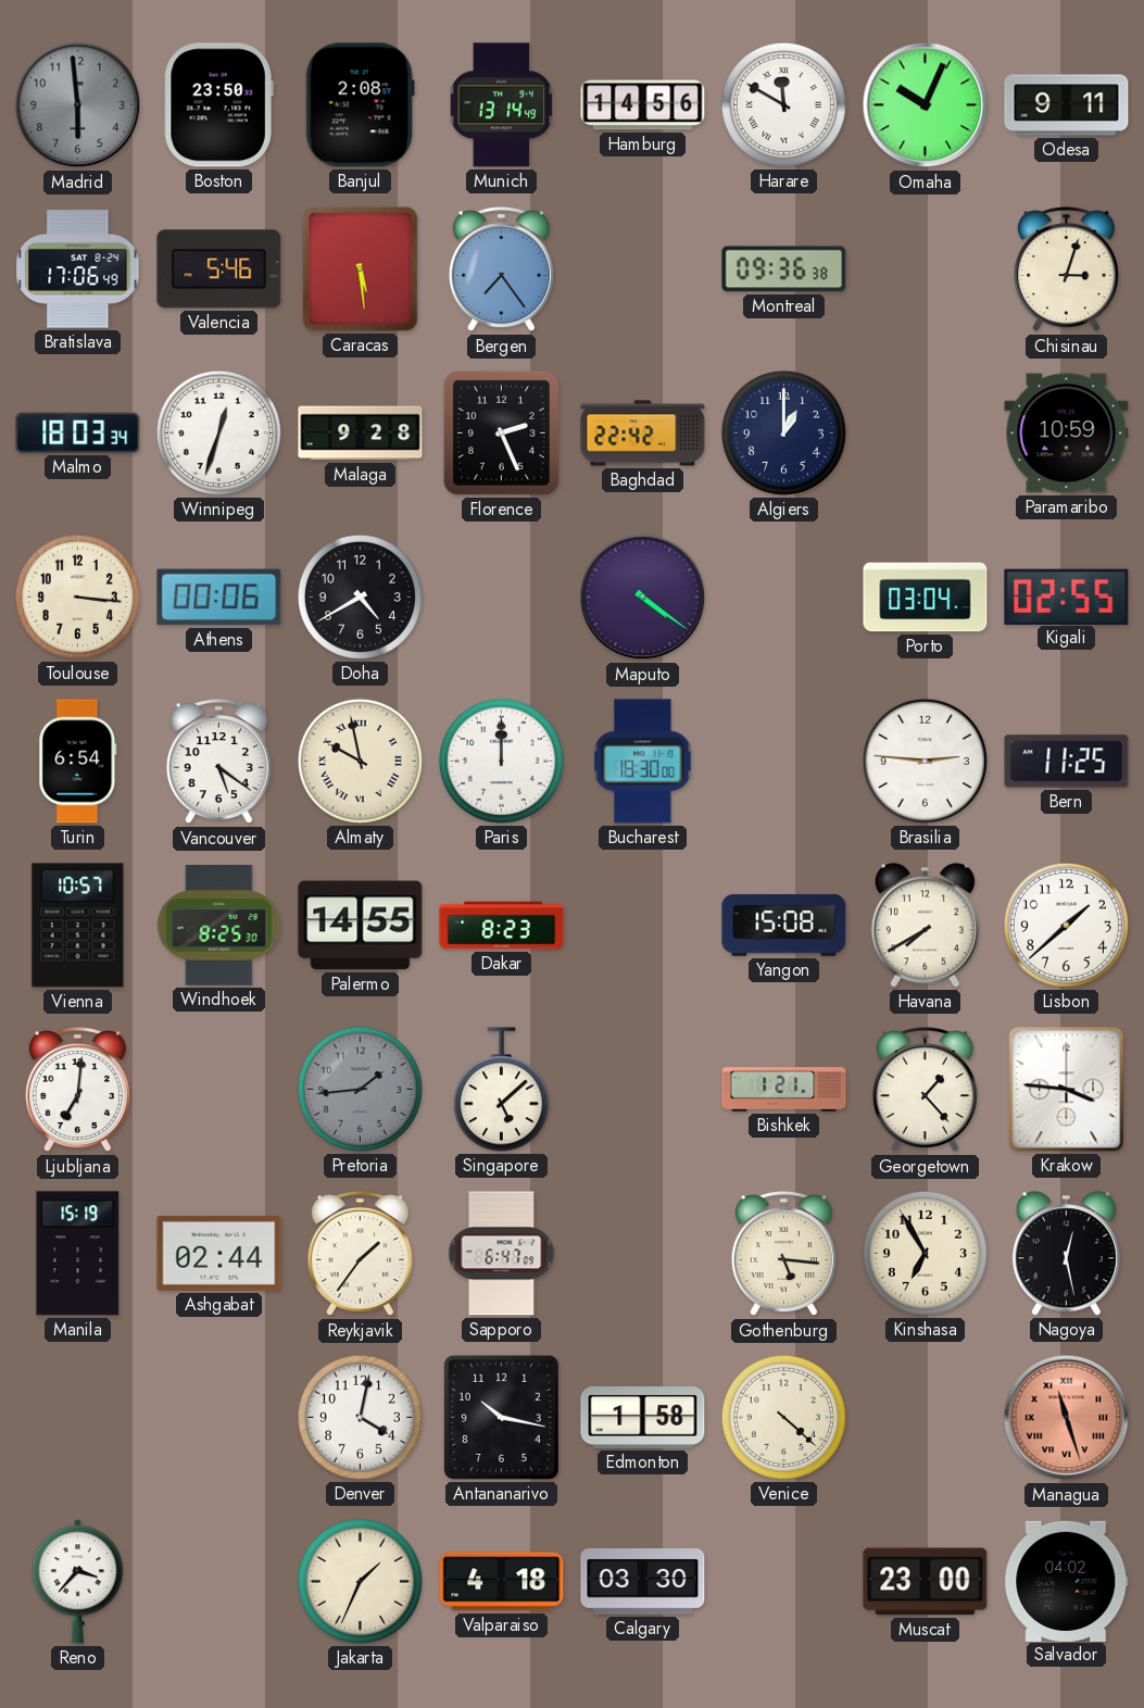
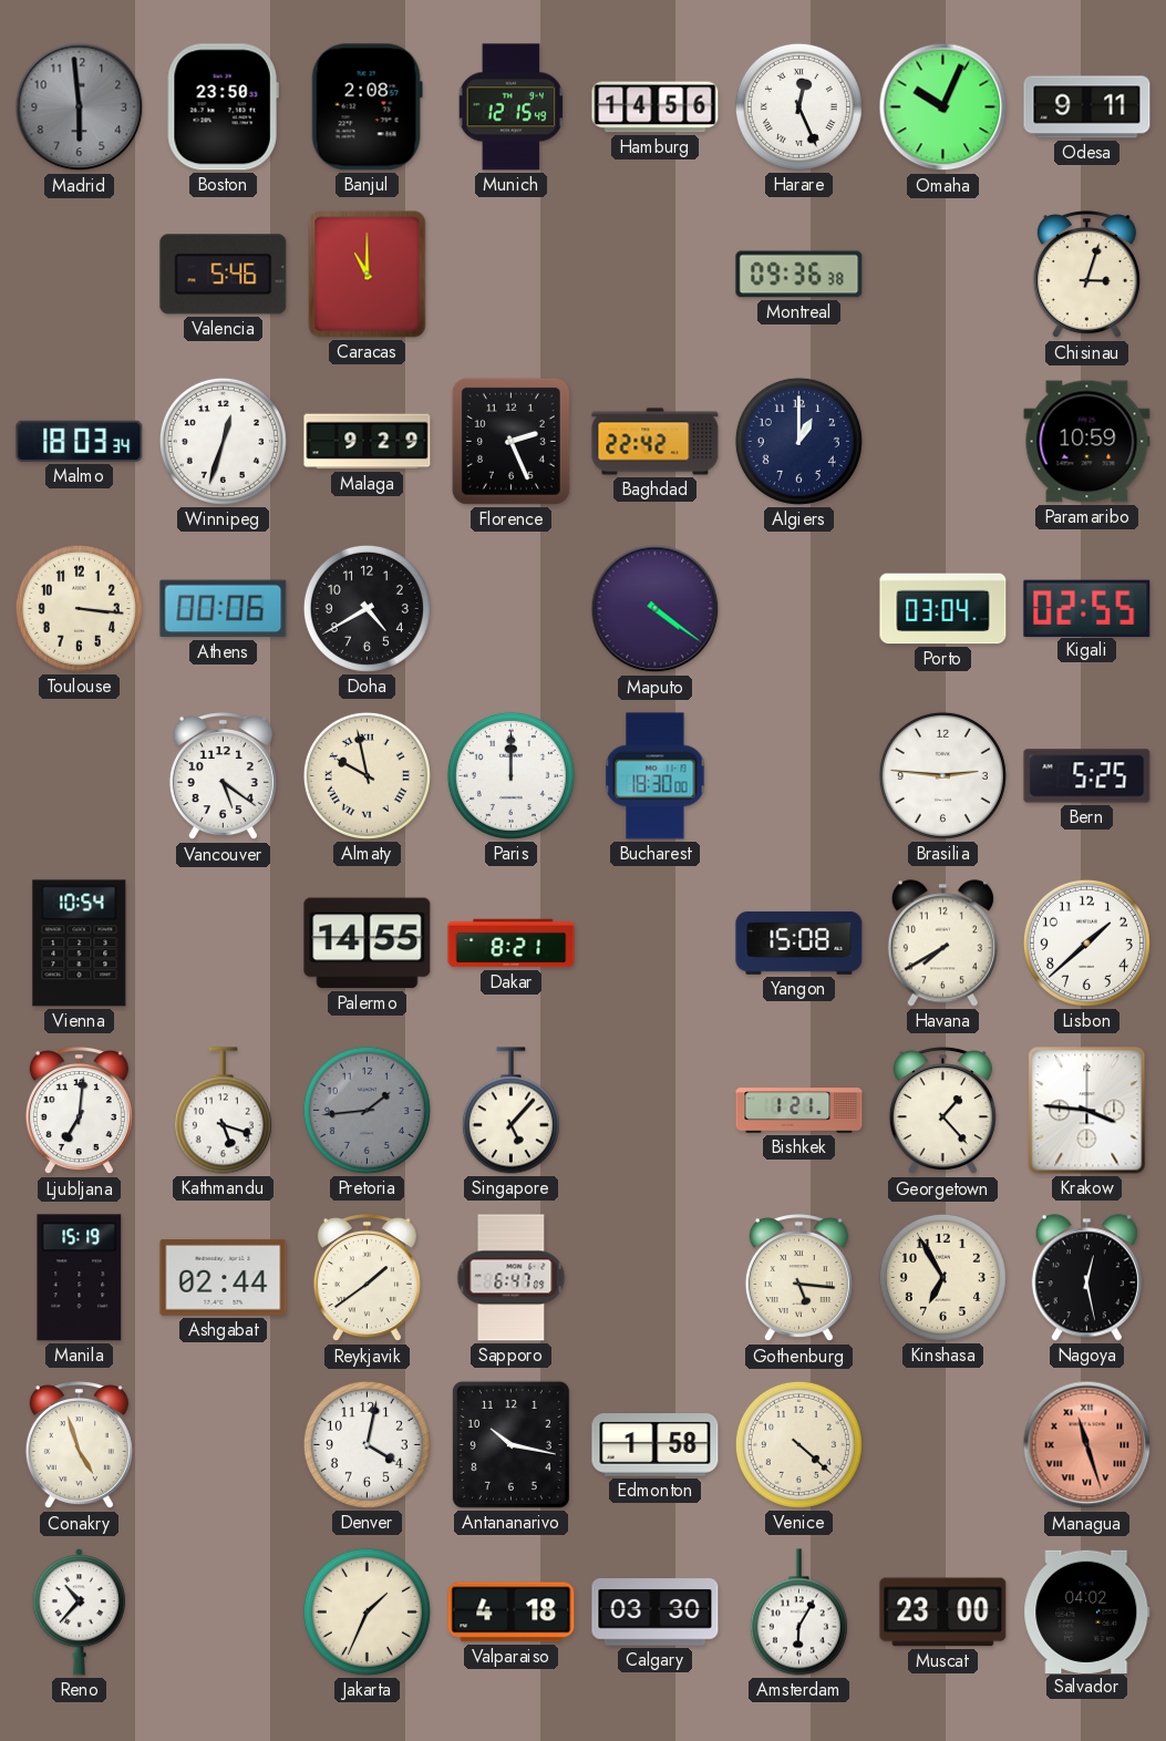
Munich: 13:14 -> 12:15 (512, 107)
Harare: 11:50 -> 12:26 (798, 106)
Bratislava: 17:06 -> none (78, 269)
Caracas: 5:29 -> 11:00 (368, 275)
Bergen: 7:24 -> none (501, 271)
Malaga: 9:28 -> 9:29 (368, 442)
Turin: 6:54 -> none (78, 762)
Bern: 11:25 -> 5:25 (1087, 776)
Vienna: 10:57 -> 10:54 (80, 944)
Windhoek: 8:25 -> none (219, 926)
Dakar: 8:23 -> 8:21 (512, 944)
Kathmandu: none -> 5:18 (223, 1111)
Singapore: 5:08 -> 5:07 (510, 1111)
Reykjavik: 1:36 -> 1:39 (367, 1279)
Conakry: none -> 4:57 (79, 1446)
Reno: 3:37 -> 10:37 (79, 1613)
Amsterdam: none -> 6:05 (798, 1613)
